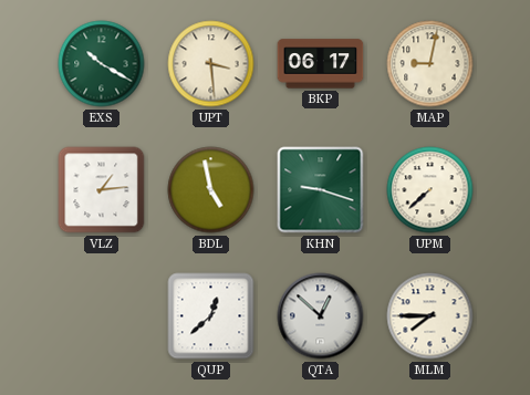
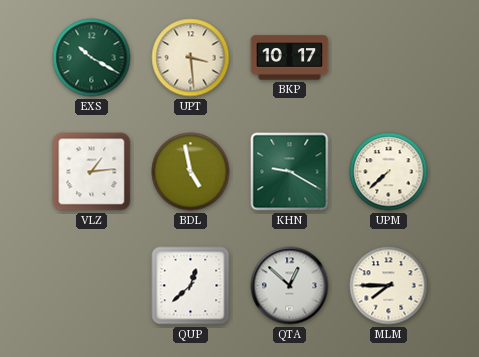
BKP: 06:17 -> 10:17 (290, 58)
MAP: 9:02 -> none (430, 64)
KHN: 9:18 -> 9:20 (290, 172)
